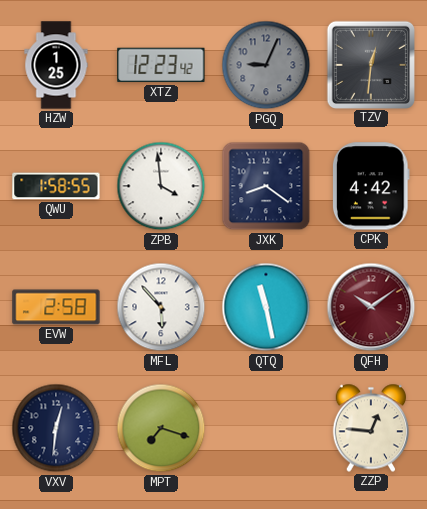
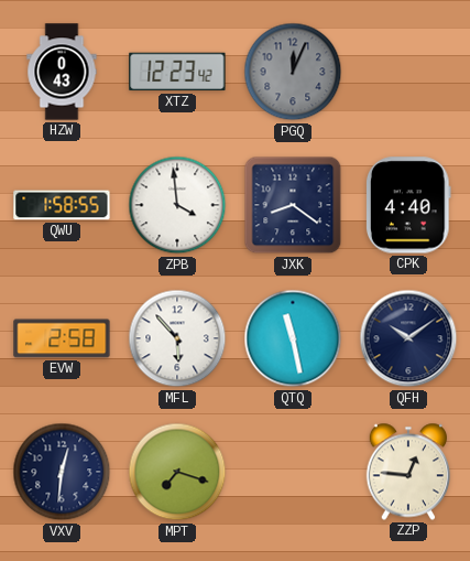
HZW: 1:25 -> 0:43 (62, 72)
PGQ: 9:04 -> 12:04 (293, 72)
TZV: 12:31 -> none (370, 64)
CPK: 4:42 -> 4:40 (408, 205)
QFH dial: burgundy -> navy (408, 338)
